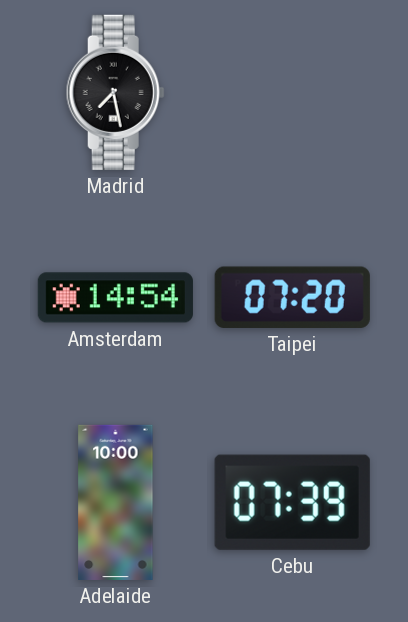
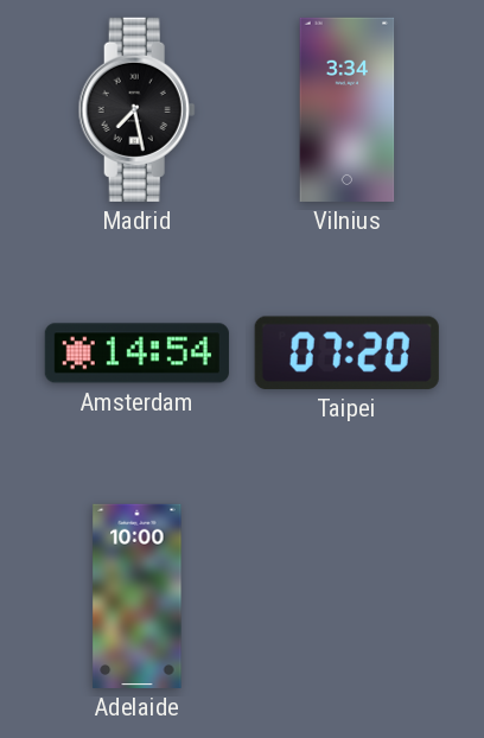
Vilnius: none -> 3:34 (348, 109)
Cebu: 07:39 -> none (292, 502)
